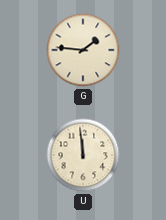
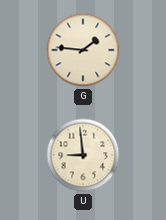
U: 11:59 -> 8:59 (83, 155)
